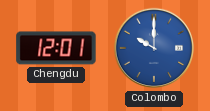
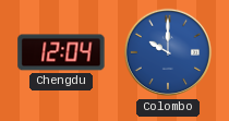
Chengdu: 12:01 -> 12:04 (61, 52)
